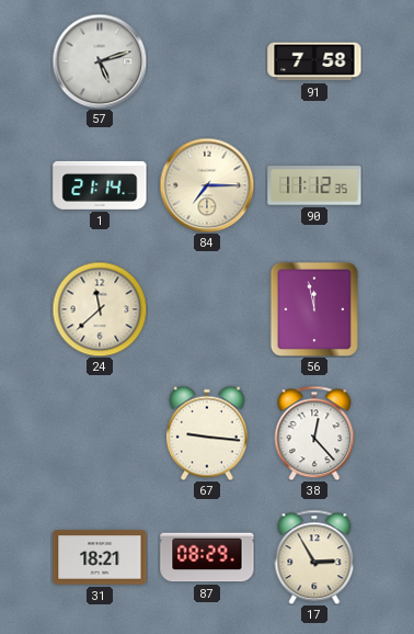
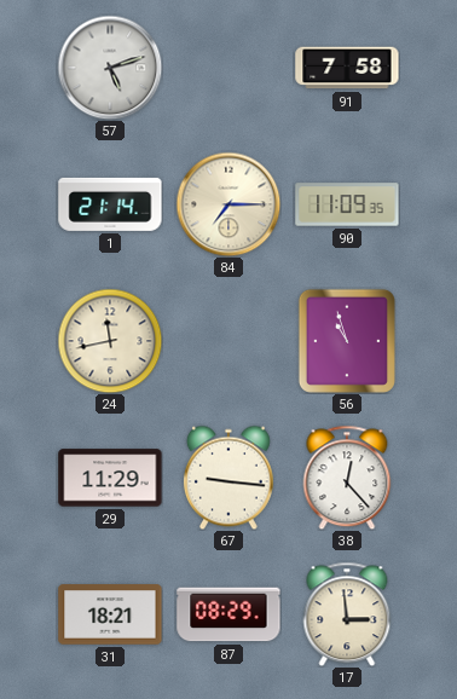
90: 11:12 -> 11:09 (347, 204)
24: 11:38 -> 11:43 (110, 341)
56: 11:58 -> 10:57 (347, 341)
29: none -> 11:29 (110, 478)
17: 2:55 -> 2:59 (347, 614)
